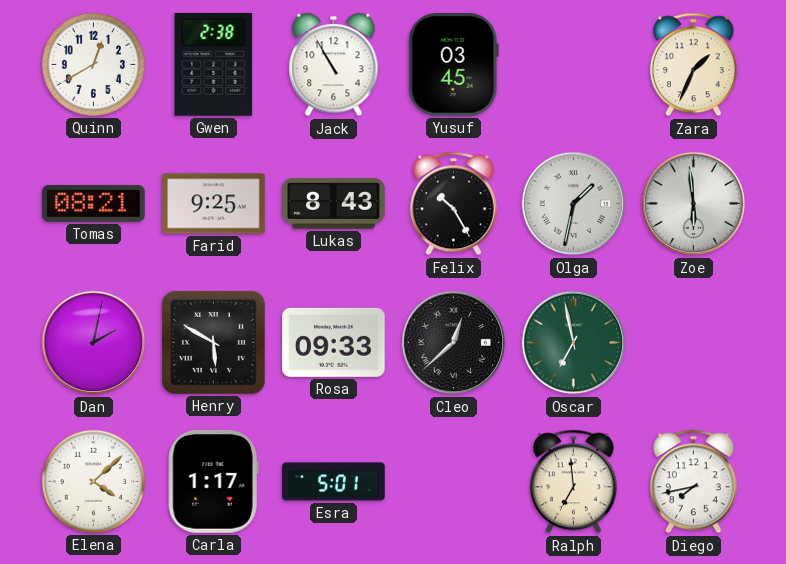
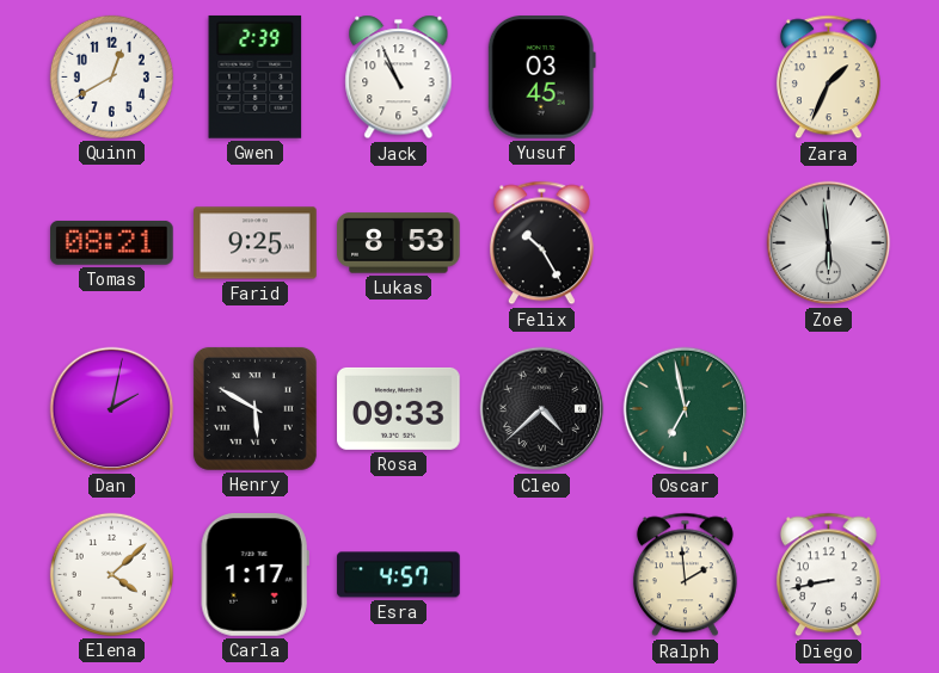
Gwen: 2:38 -> 2:39 (256, 78)
Jack: 10:55 -> 10:56 (399, 78)
Lukas: 8:43 -> 8:53 (399, 243)
Olga: 1:32 -> none (574, 204)
Cleo: 12:38 -> 4:38 (542, 409)
Esra: 5:01 -> 4:57 (399, 575)
Ralph: 6:59 -> 1:59 (685, 575)
Diego: 7:43 -> 8:43 (828, 575)
